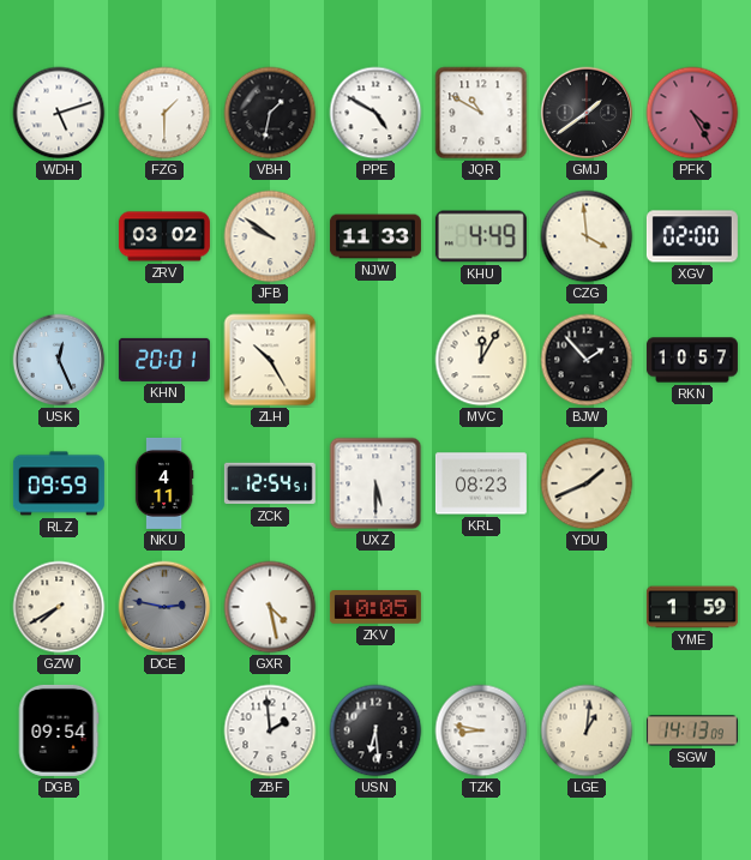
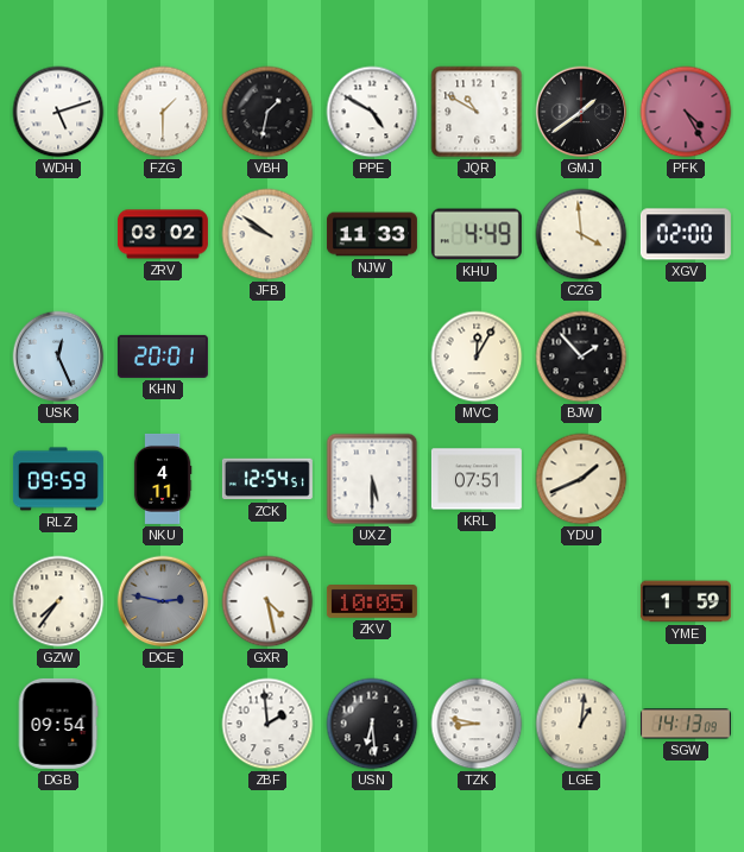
ZLH: 10:25 -> none (270, 360)
RKN: 10:57 -> none (692, 360)
KRL: 08:23 -> 07:51 (477, 479)
GZW: 7:40 -> 7:36 (58, 601)
